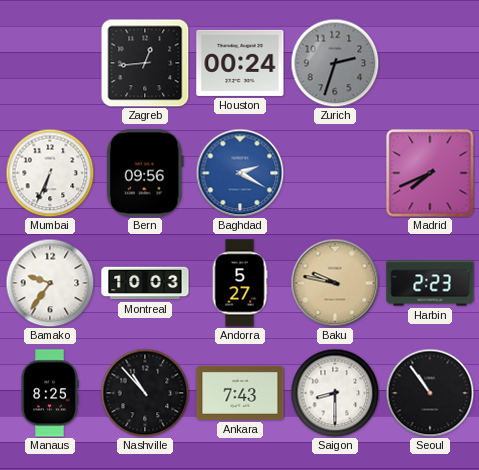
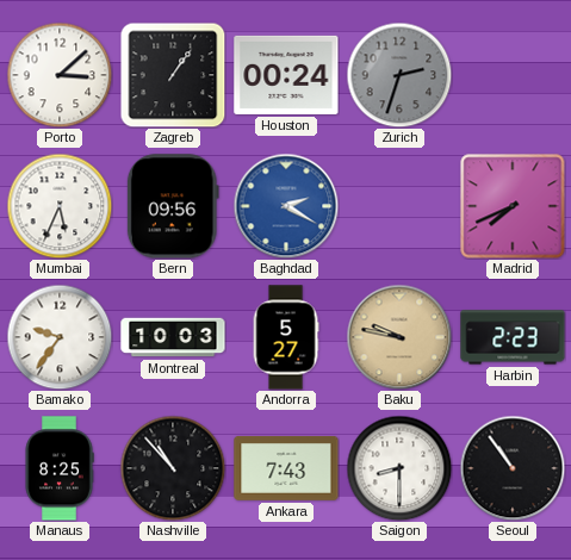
Porto: none -> 3:08 (60, 75)
Zagreb: 12:44 -> 1:06 (173, 75)
Mumbai: 6:34 -> 5:34 (60, 206)
